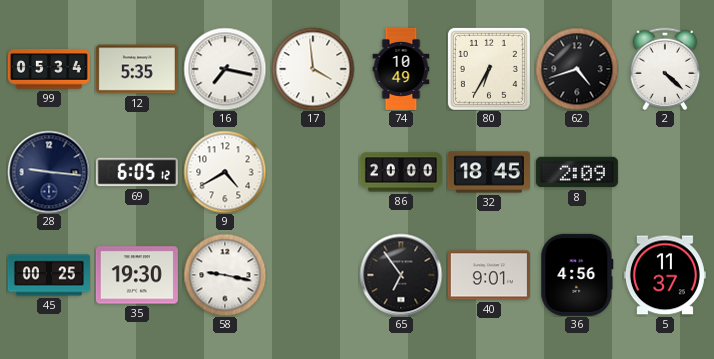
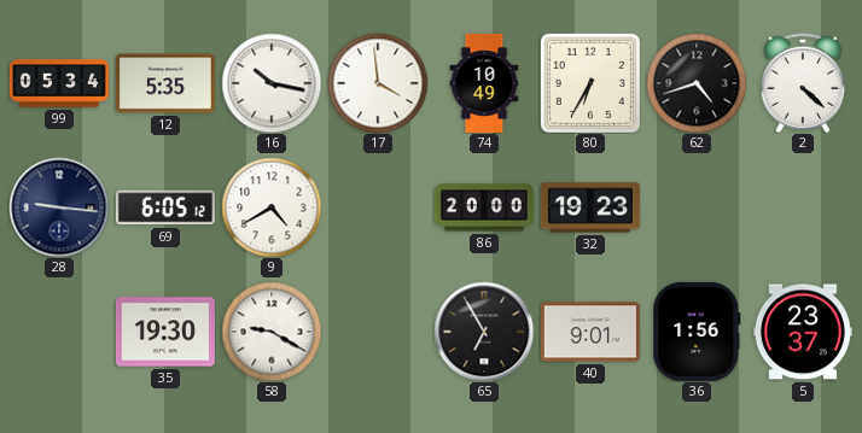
16: 7:17 -> 10:17 (272, 83)
32: 18:45 -> 19:23 (590, 207)
8: 2:09 -> none (577, 172)
45: 00:25 -> none (49, 275)
58: 9:17 -> 9:20 (272, 332)
65: 6:54 -> 6:55 (484, 332)
36: 4:56 -> 1:56 (697, 332)
5: 11:37 -> 23:37 (803, 332)
